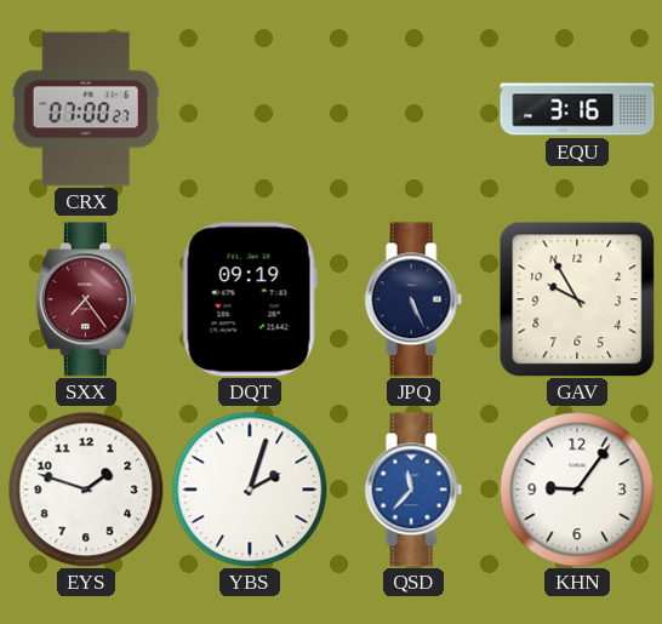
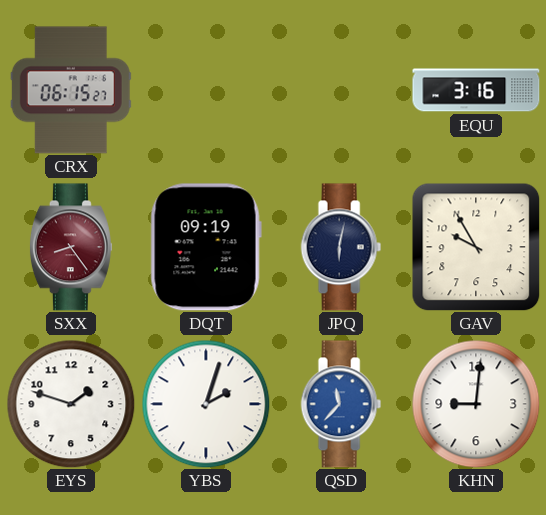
CRX: 07:00 -> 06:15 (71, 90)
SXX: 7:24 -> 8:24 (71, 247)
JPQ: 5:26 -> 6:02 (341, 247)
KHN: 9:06 -> 9:01 (476, 404)
